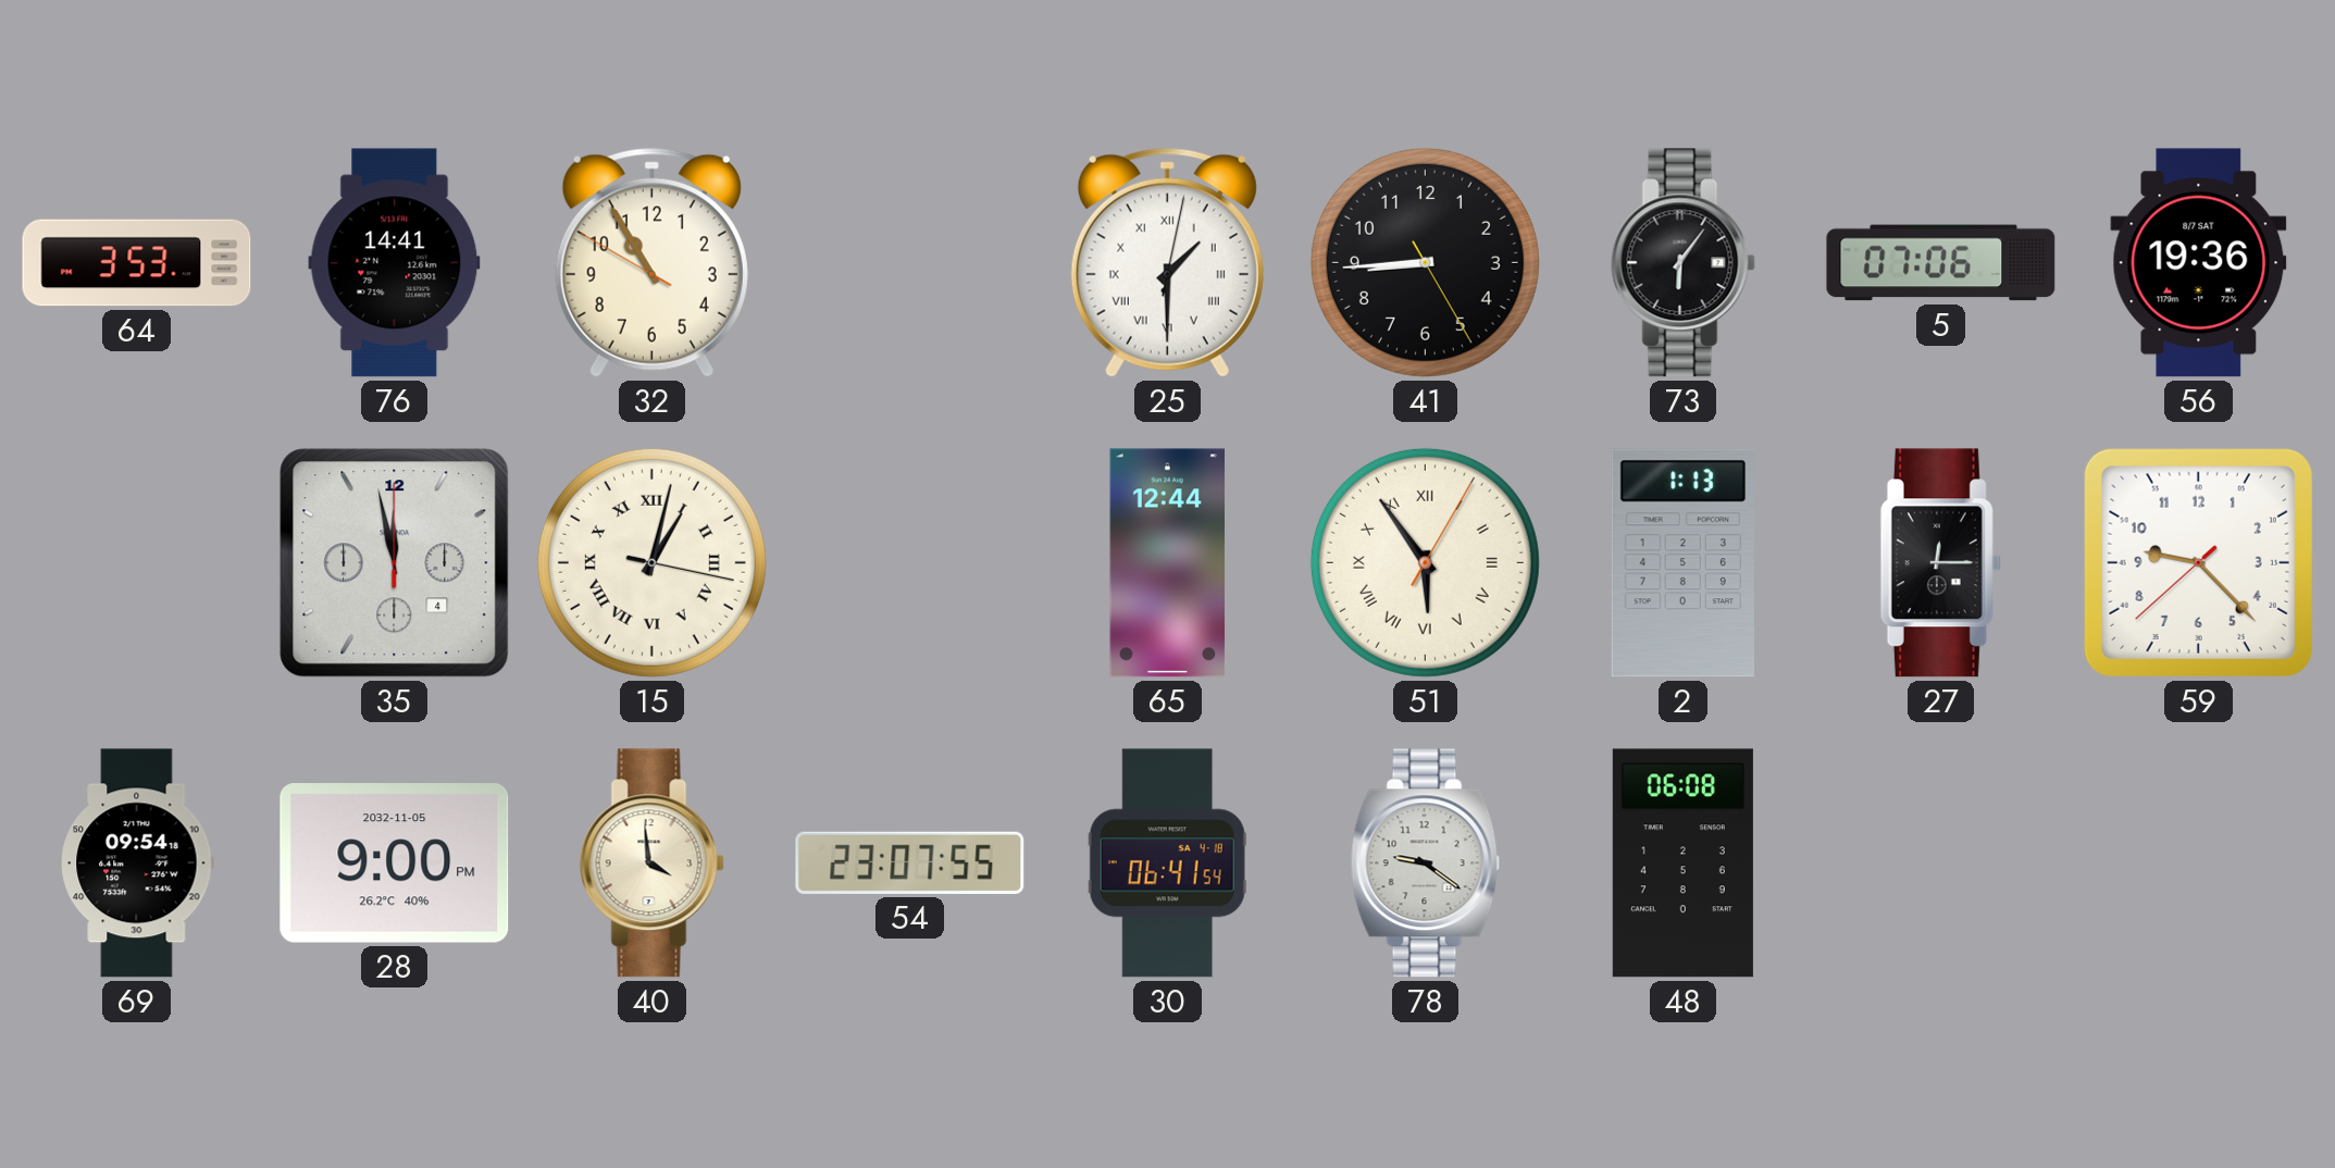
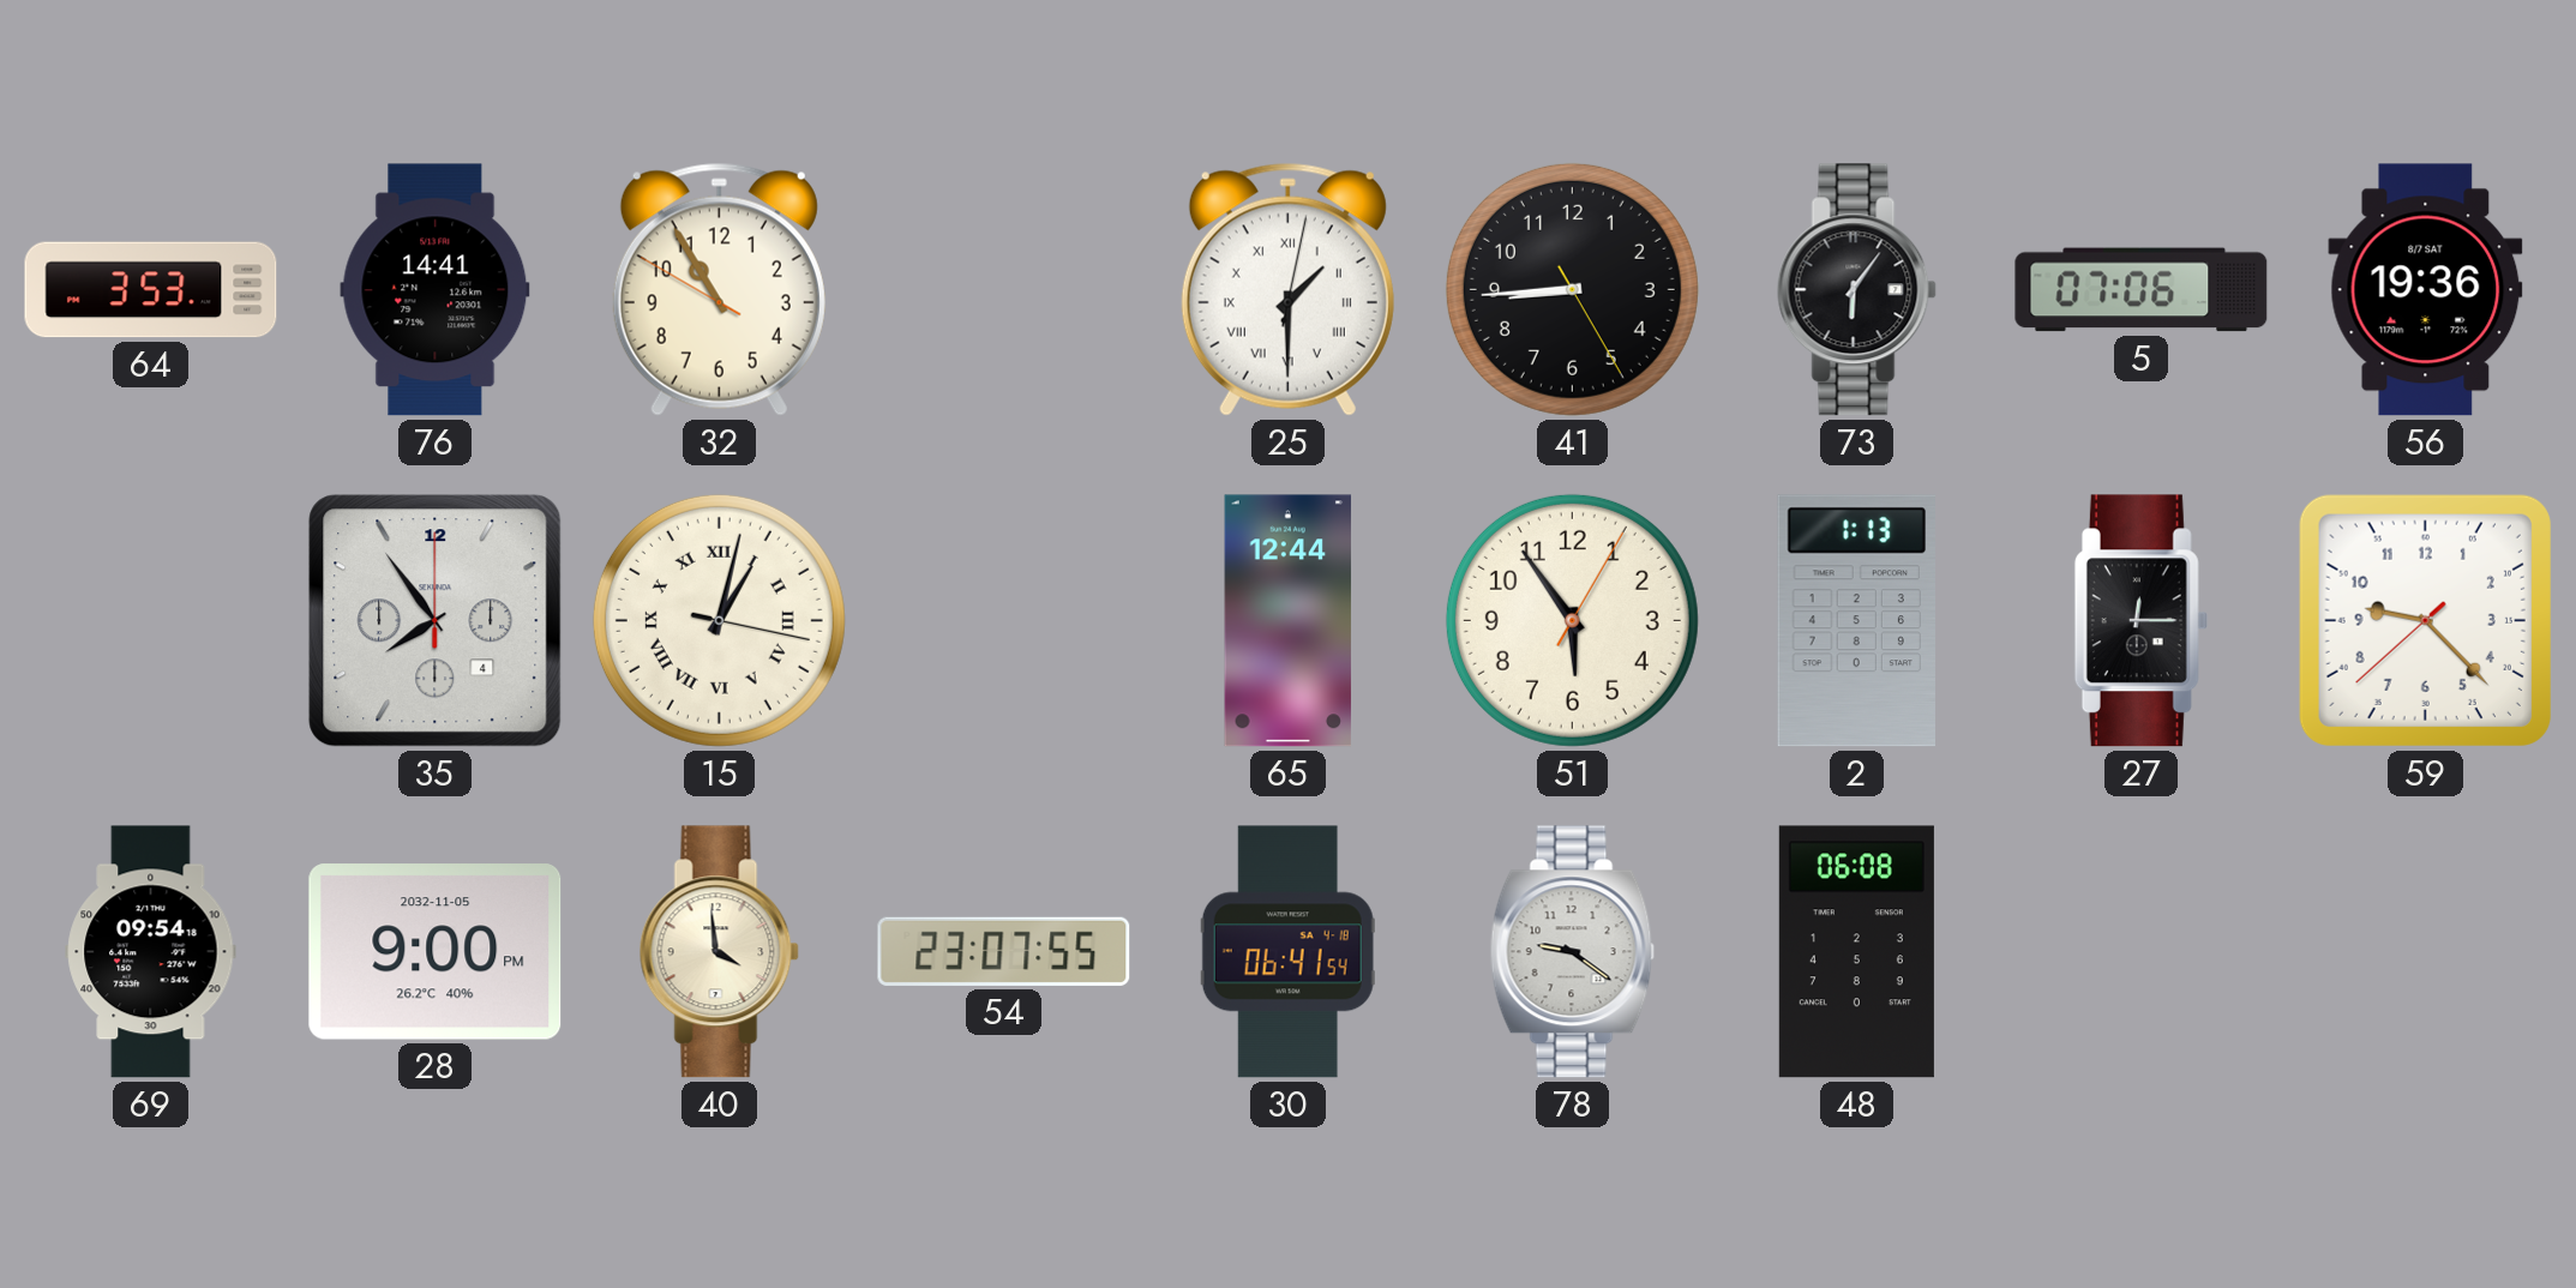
35: 11:58 -> 7:54 (436, 621)
51 numerals: Roman -> Arabic (1572, 620)
